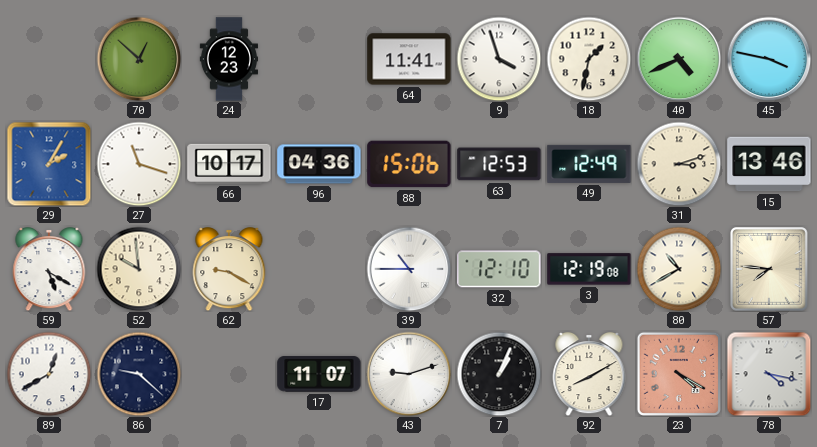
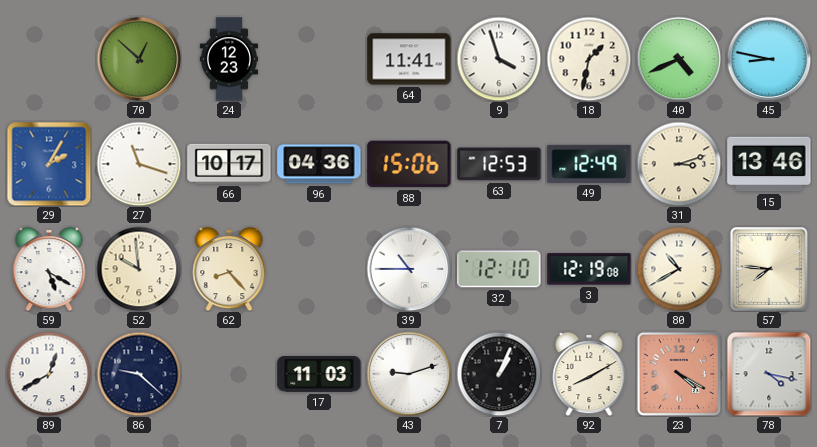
45: 3:47 -> 8:47 (769, 59)
62: 9:20 -> 8:23 (229, 270)
17: 11:07 -> 11:03 (319, 374)
